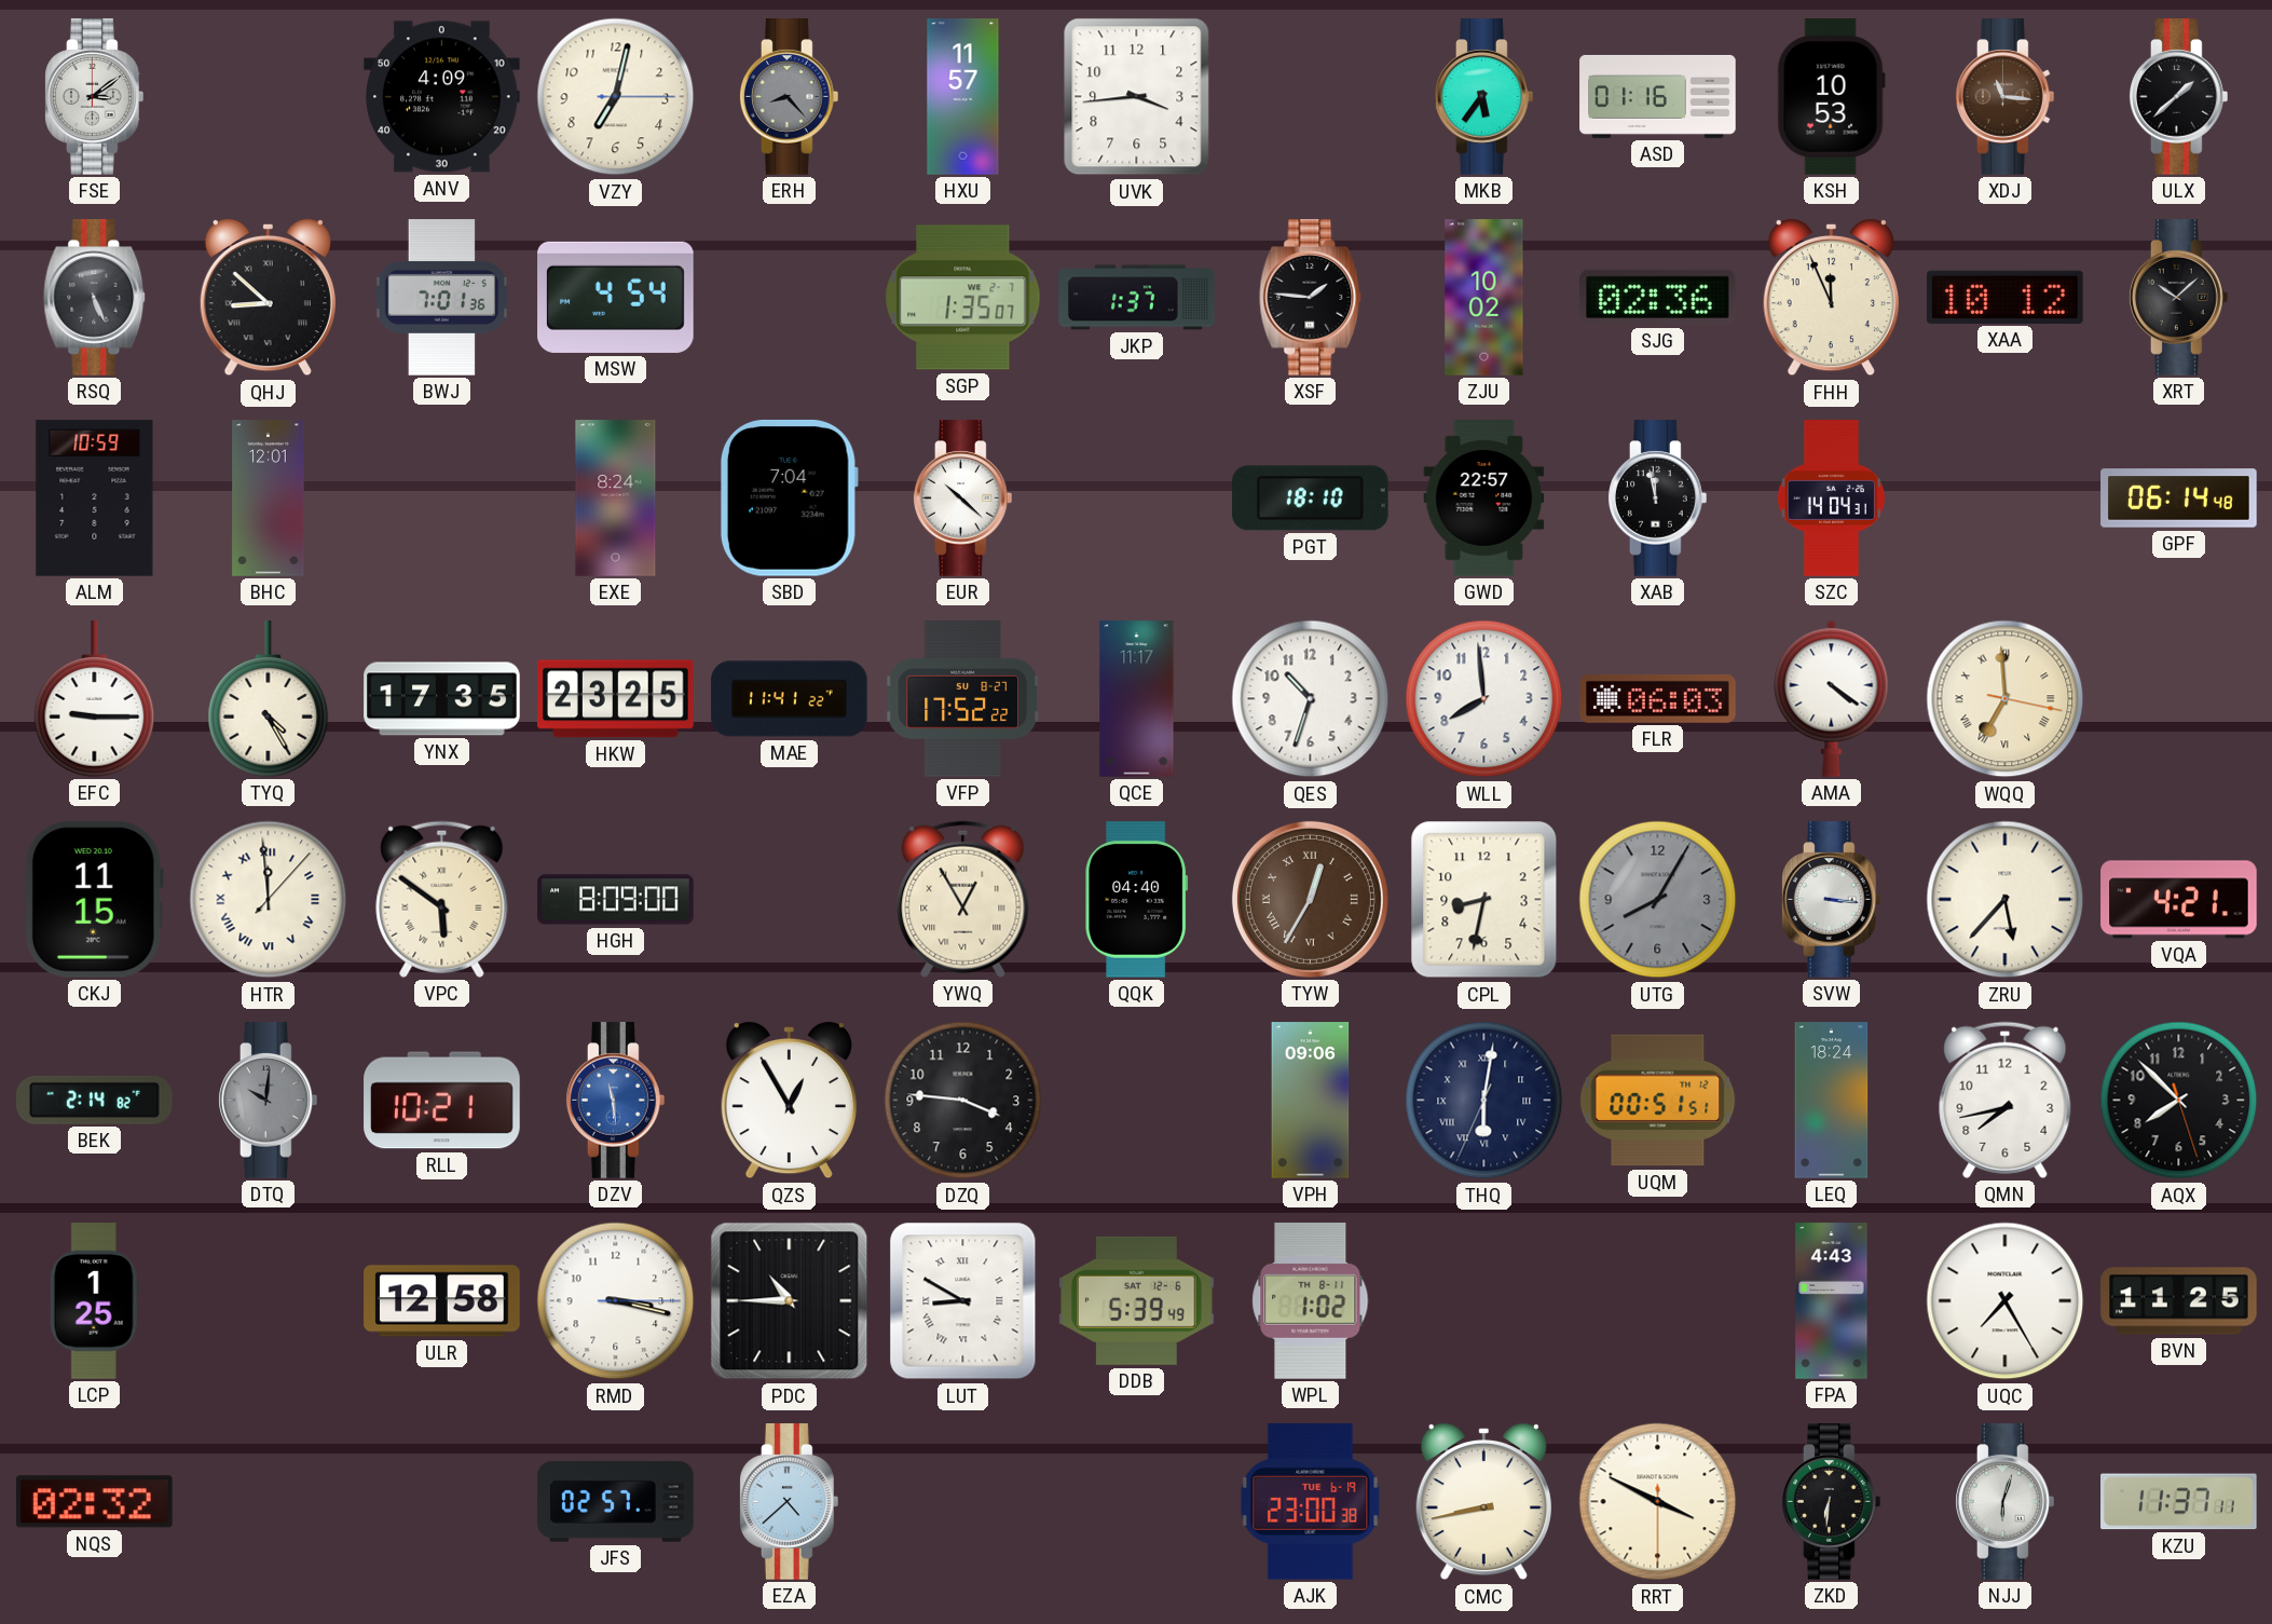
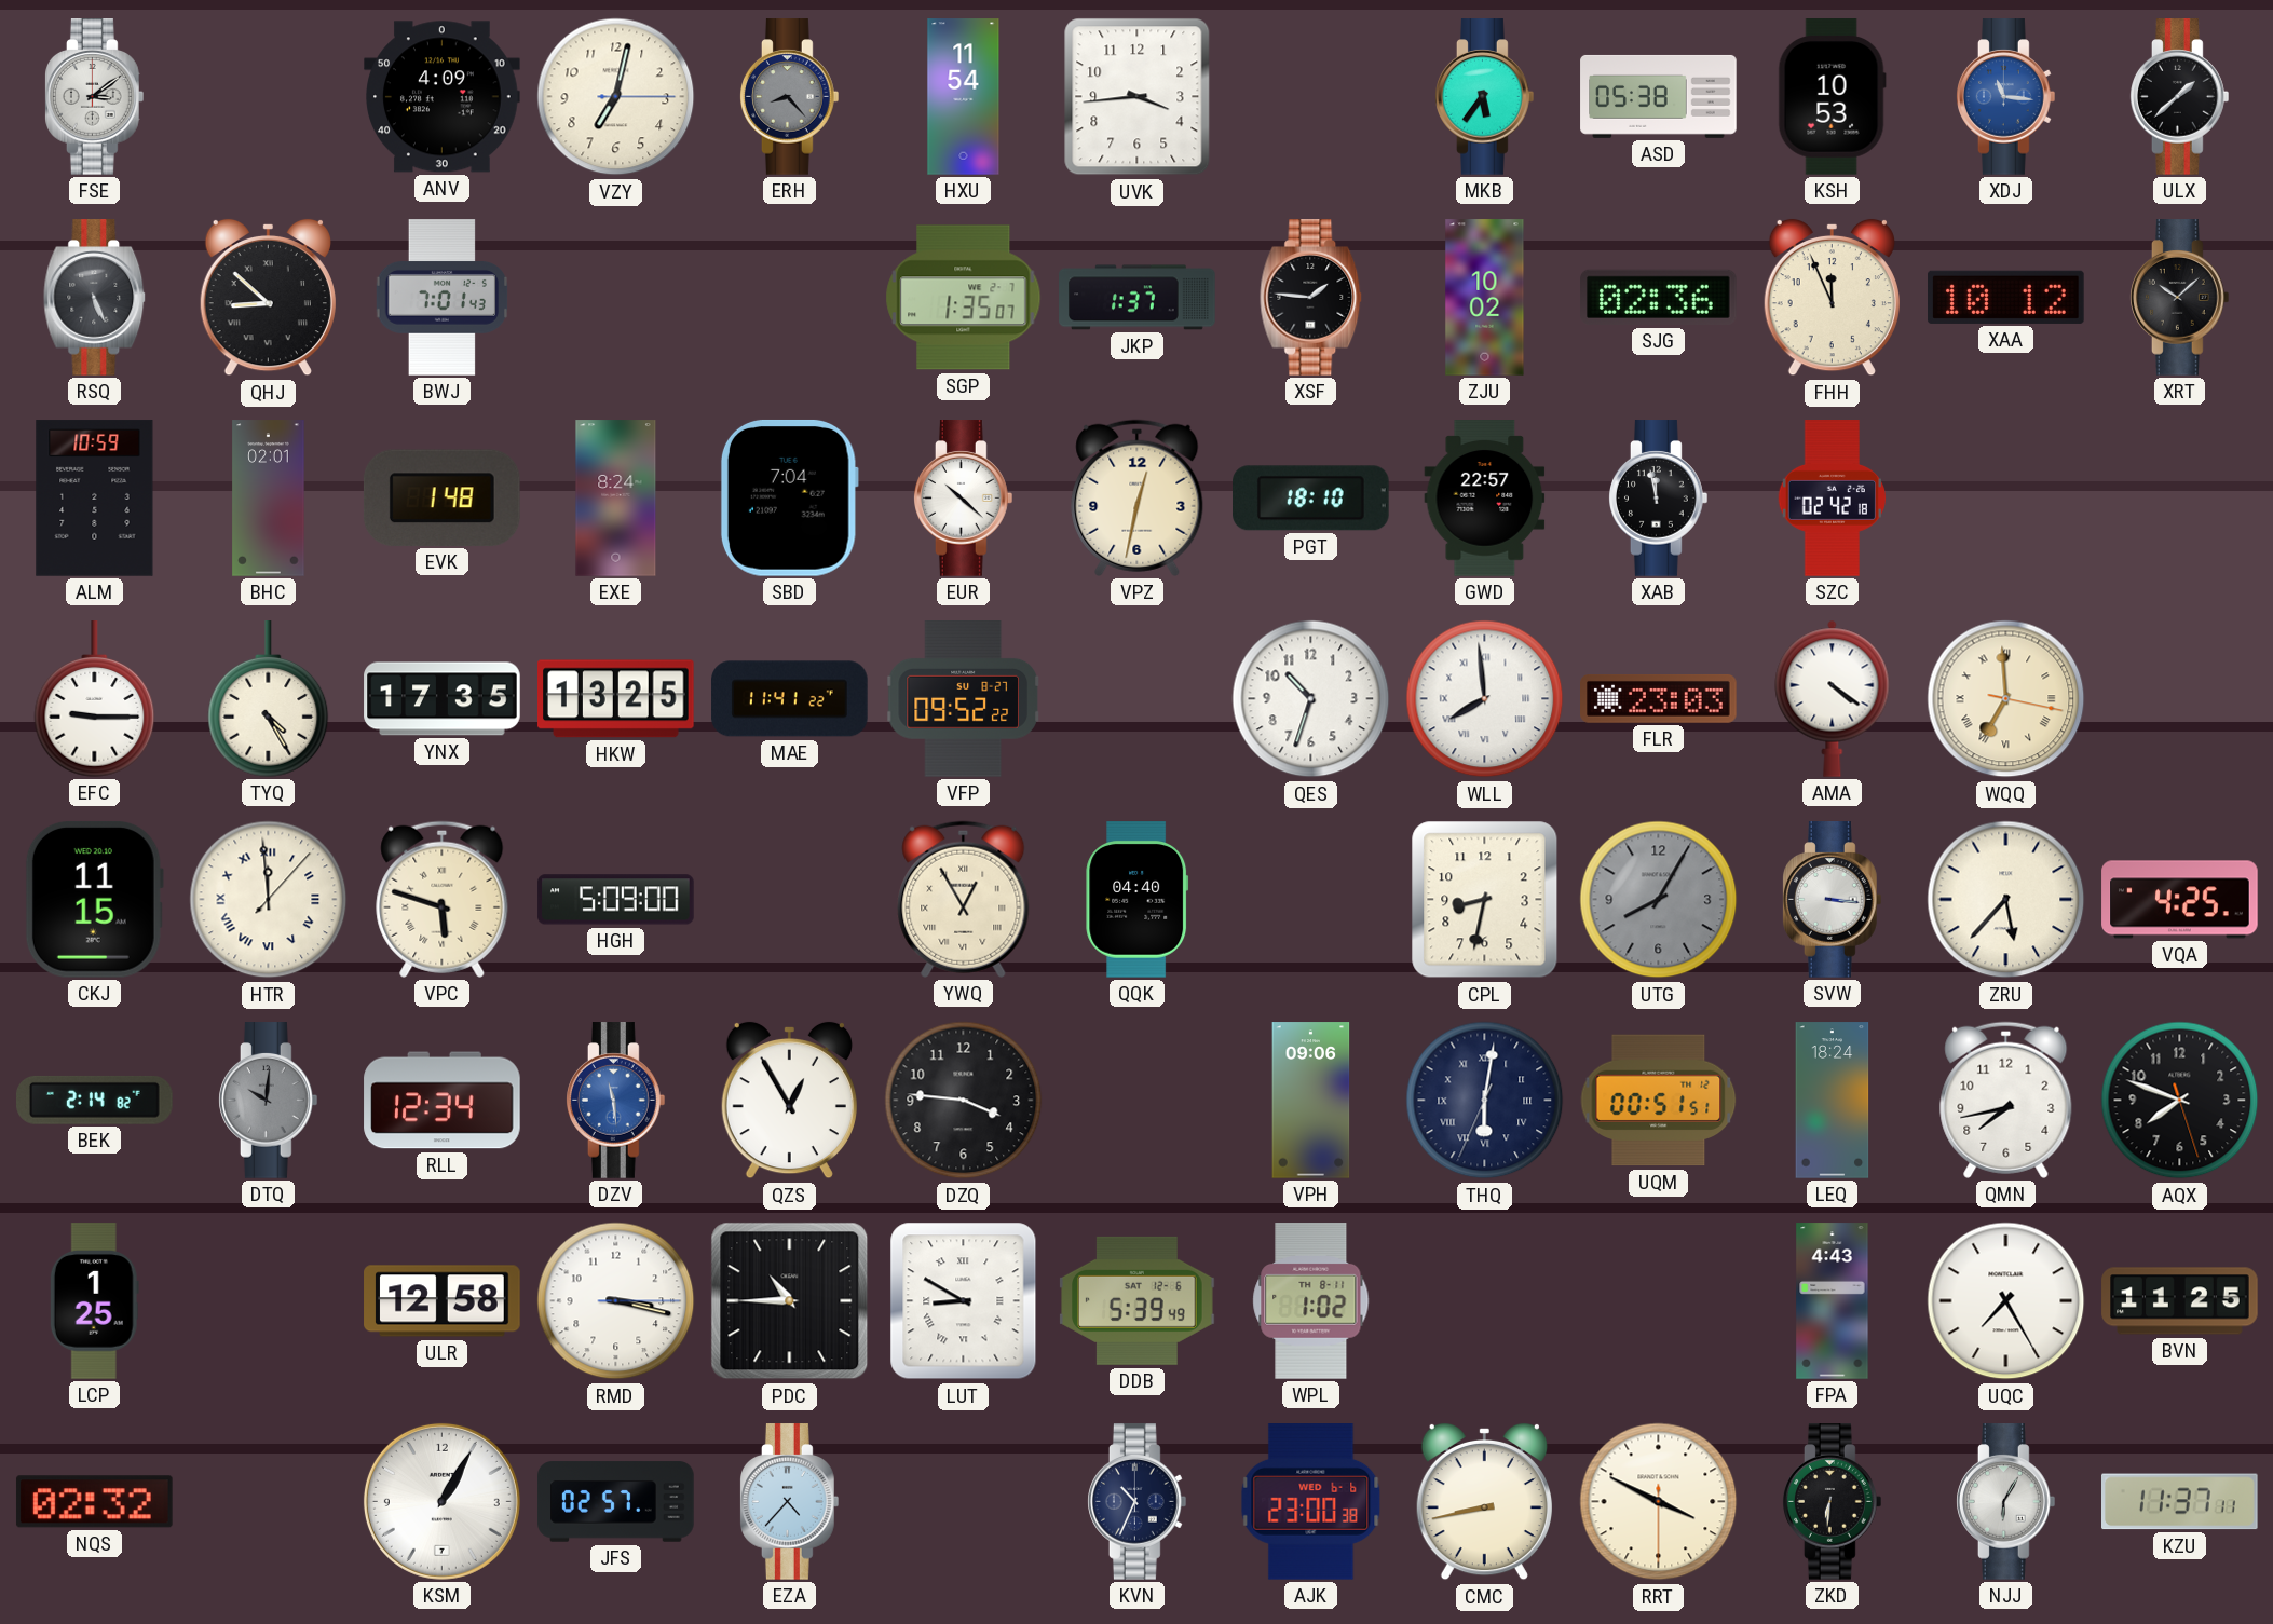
HXU: 11:57 -> 11:54 (964, 97)
ASD: 01:16 -> 05:38 (1659, 96)
XDJ dial: brown -> blue (2006, 97)
BWJ: 7:01:36 -> 7:01:43 (441, 298)
MSW: 4:54 -> none (616, 297)
BHC: 12:01 -> 02:01 (269, 499)
EVK: none -> 1:48 (441, 497)
VPZ: none -> 12:32 (1138, 497)
SZC: 14:04 -> 02:42 (1832, 499)
GPF: 06:14 -> none (2179, 499)
HKW: 23:25 -> 13:25 (616, 699)
VFP: 17:52 -> 09:52 (964, 699)
QCE: 11:17 -> none (1137, 699)
WLL numerals: Arabic -> Roman (1485, 699)
FLR: 06:03 -> 23:03 (1659, 698)
VPC: 5:51 -> 5:48 (443, 899)
HGH: 8:09 -> 5:09 (616, 900)
TYW: 12:35 -> none (1310, 899)
VQA: 4:21 -> 4:25 (2180, 900)
RLL: 10:21 -> 12:34 (443, 1101)
AQX: 7:52 -> 7:48 (2180, 1101)
KSM: none -> 1:05 (441, 1501)
EZA: 4:38 -> 4:37 (790, 1502)
KVN: none -> 10:34 (1138, 1502)
AJK date: TUE 6-19 -> WED 6-6 (1311, 1502)
NJJ: 6:03 -> 6:05 (2006, 1502)
